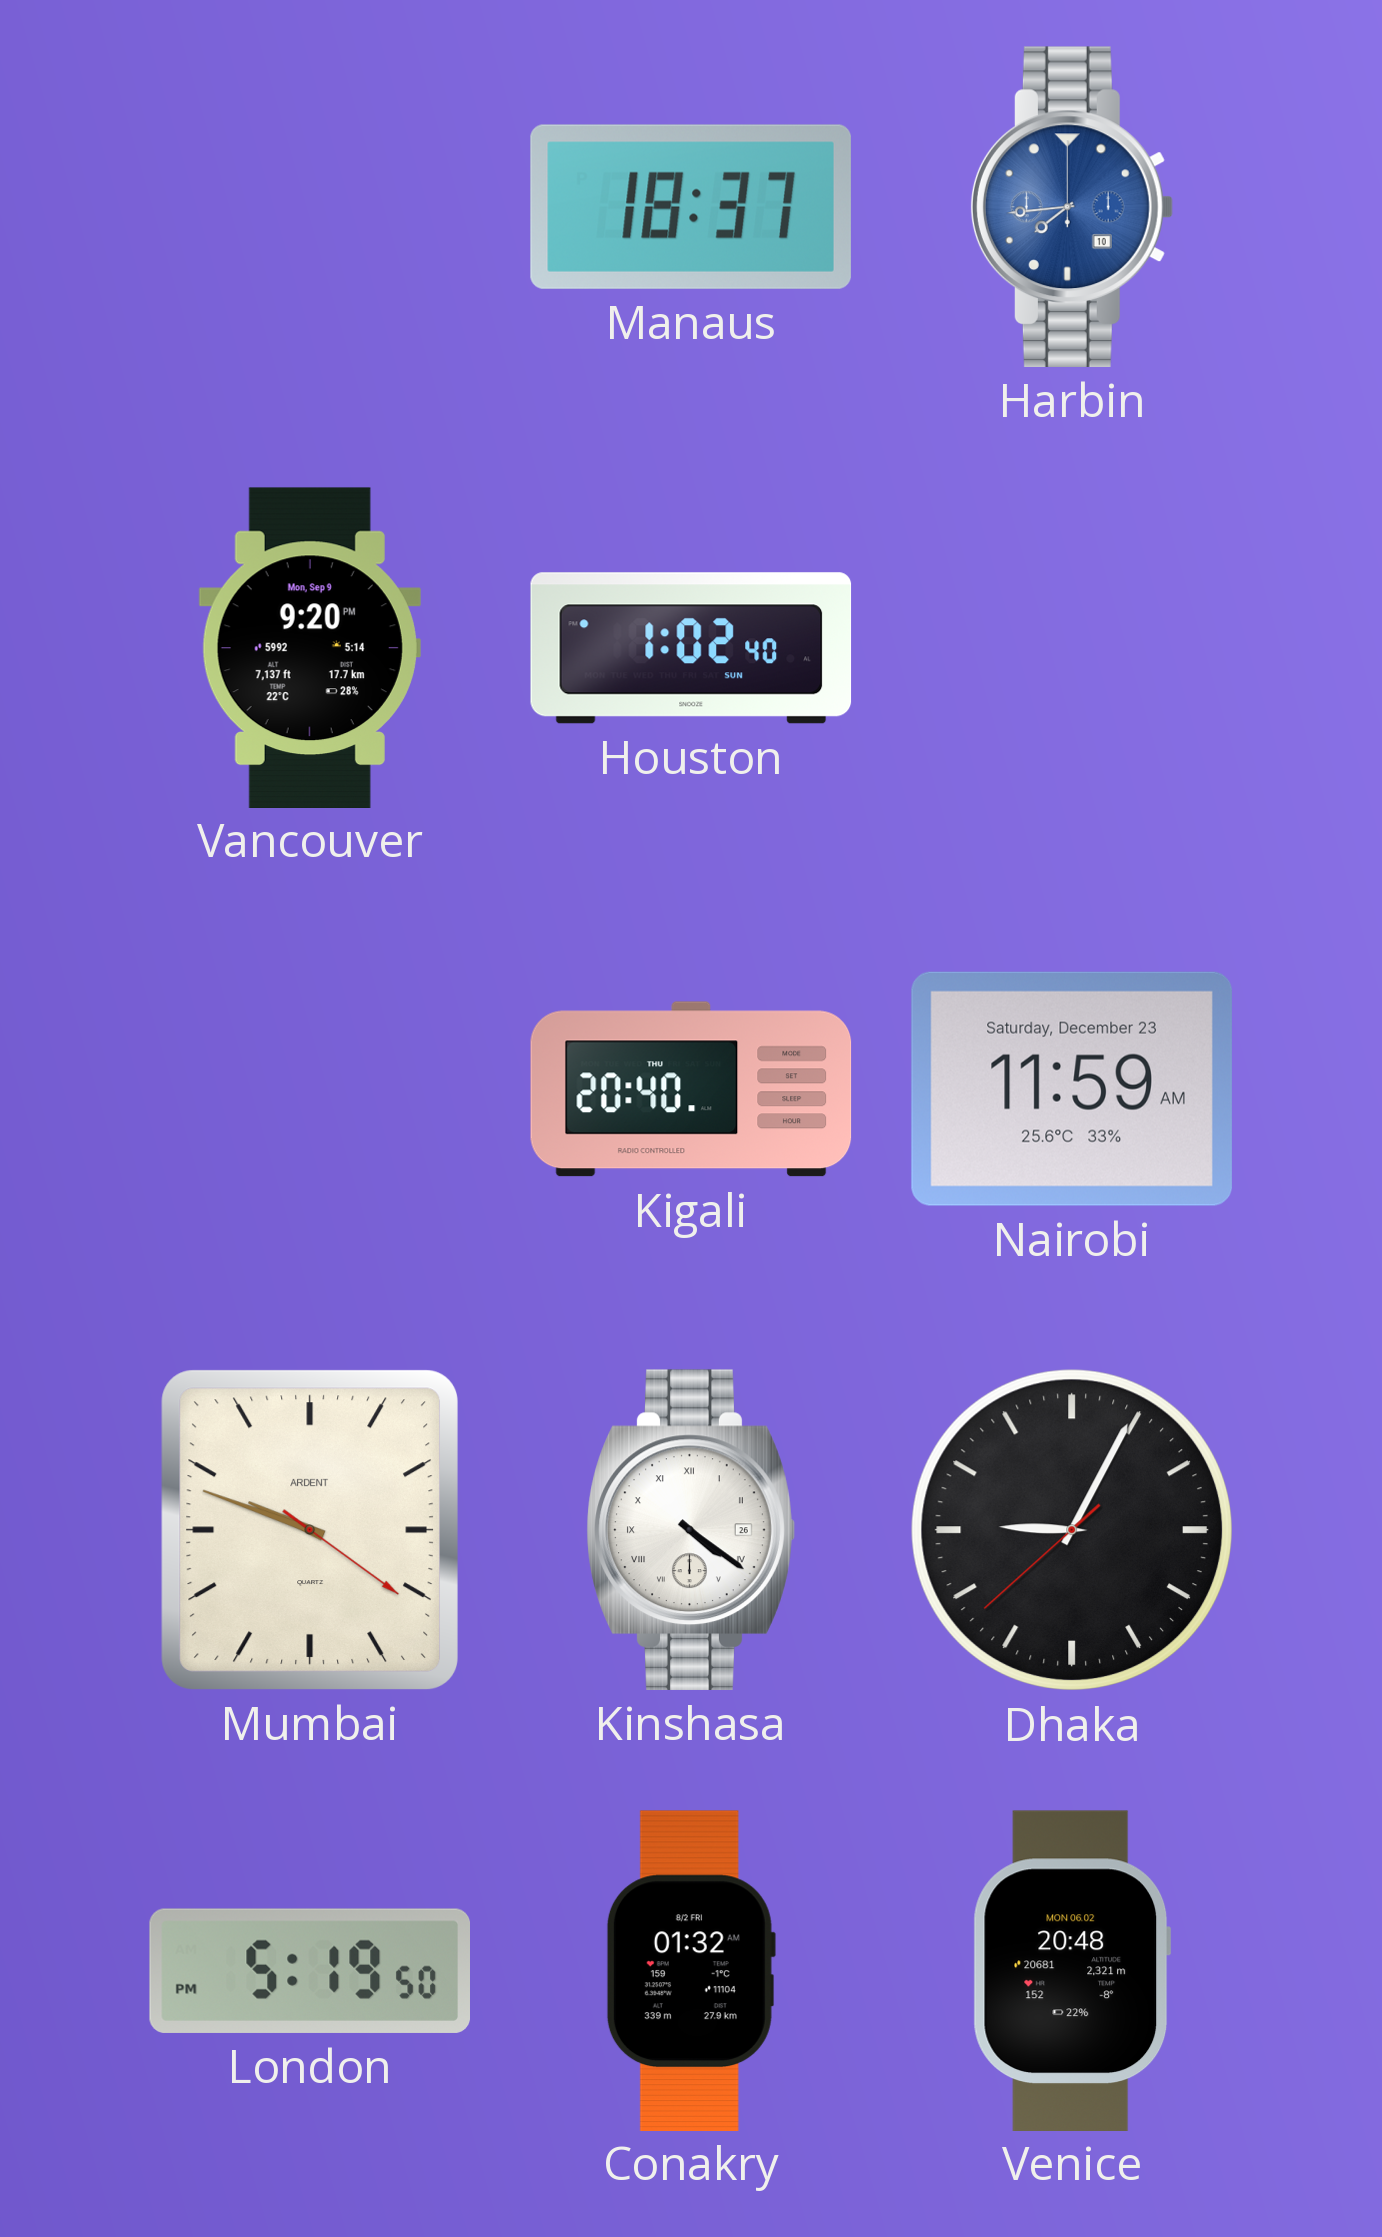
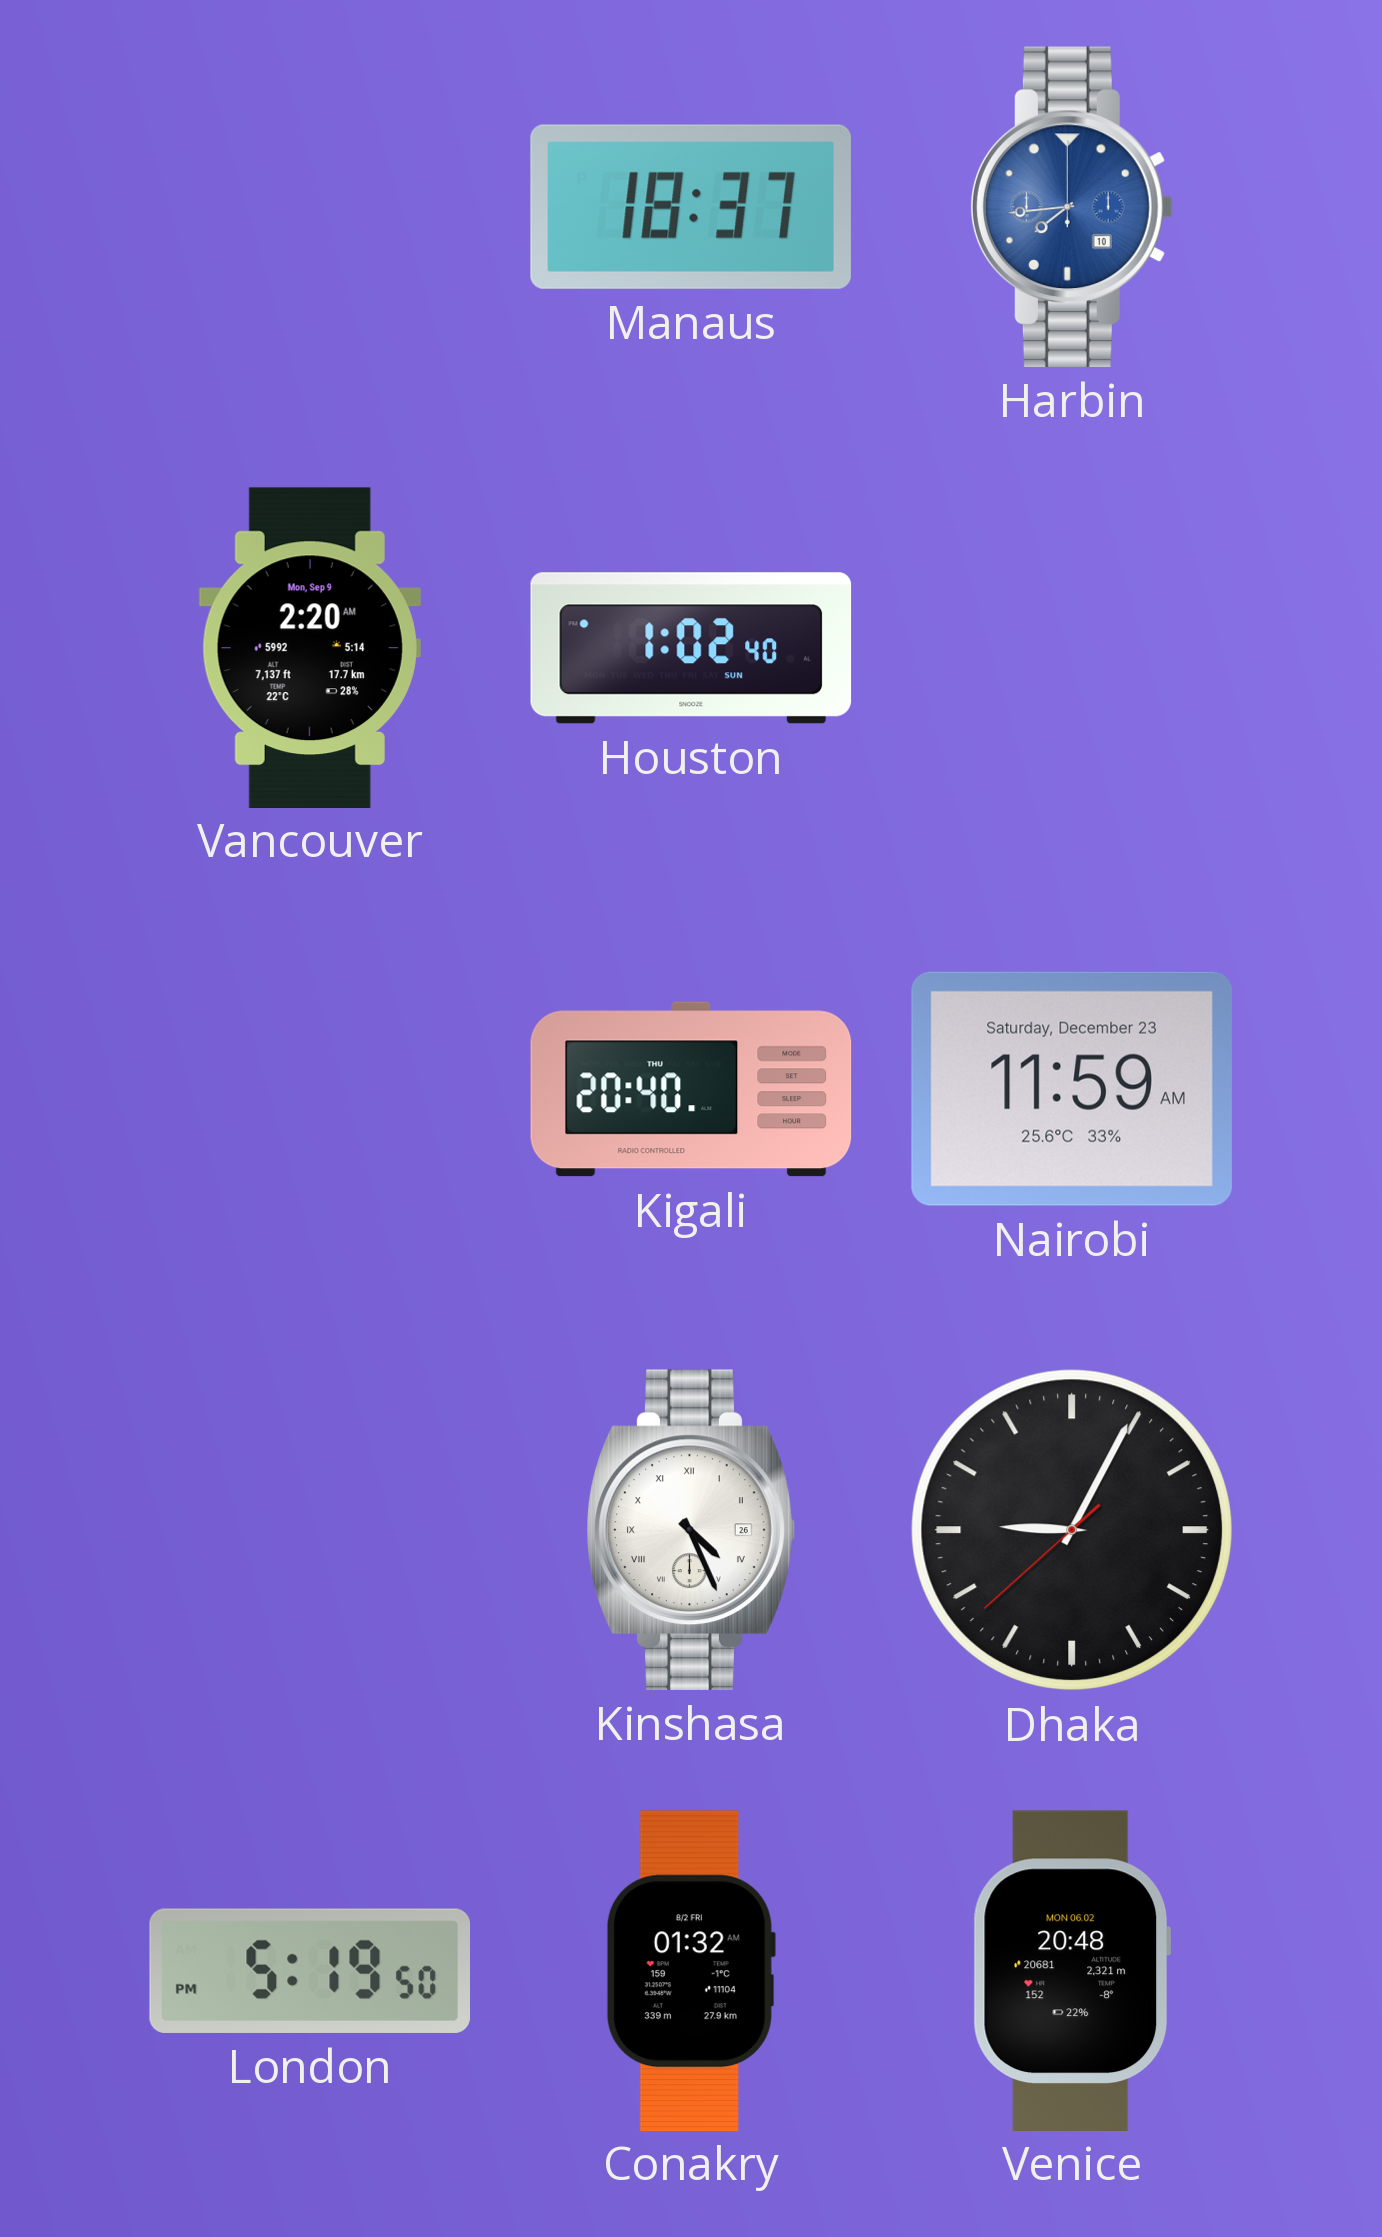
Vancouver: 9:20 -> 2:20 (310, 647)
Mumbai: 9:48 -> none (309, 1530)
Kinshasa: 4:21 -> 4:26 (691, 1530)
